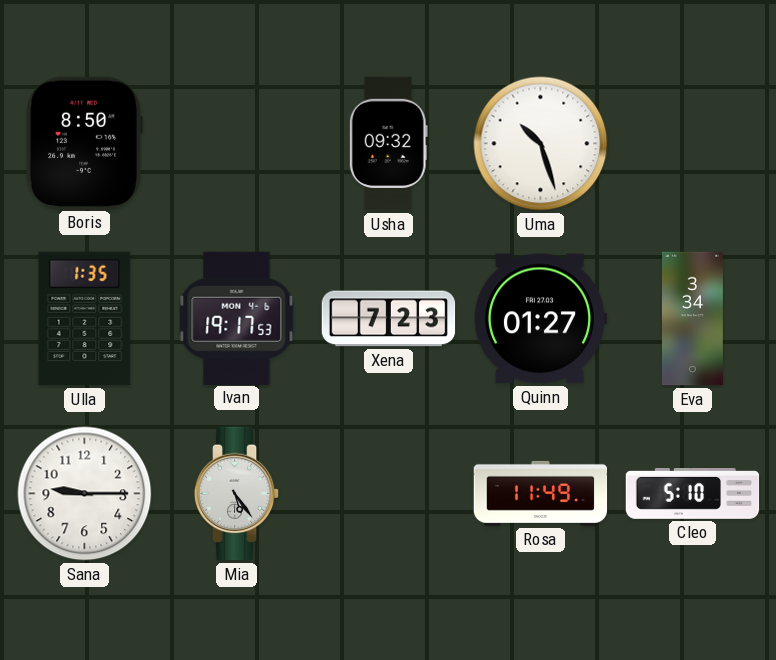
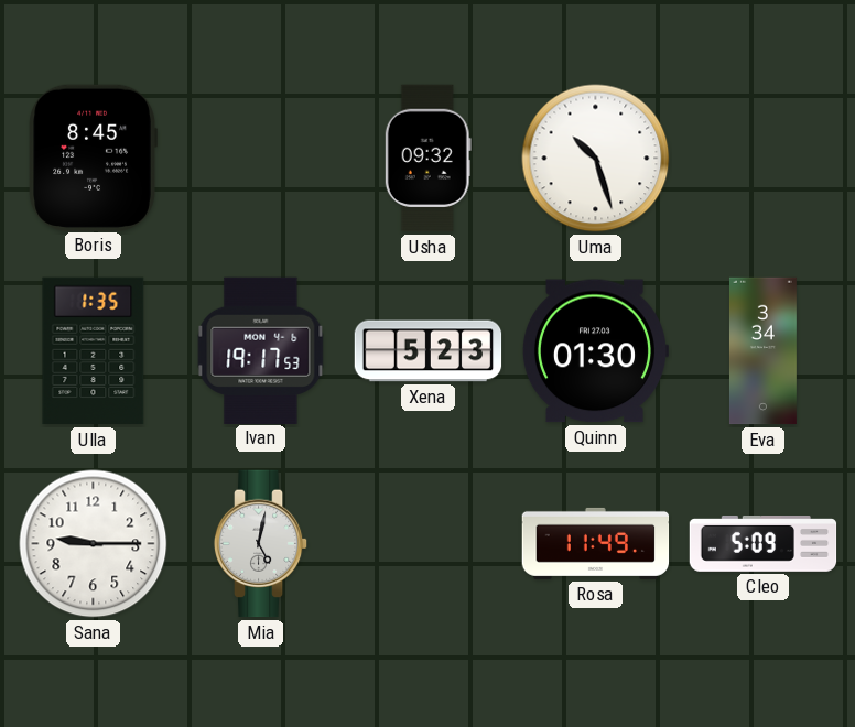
Boris: 8:50 -> 8:45 (93, 158)
Xena: 7:23 -> 5:23 (429, 351)
Quinn: 01:27 -> 01:30 (595, 351)
Mia: 5:24 -> 5:02 (261, 544)
Cleo: 5:10 -> 5:09 (764, 544)
